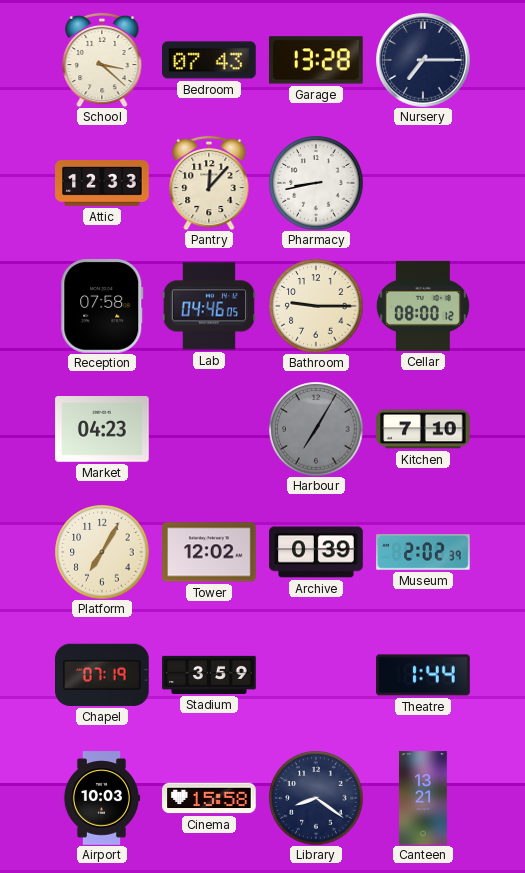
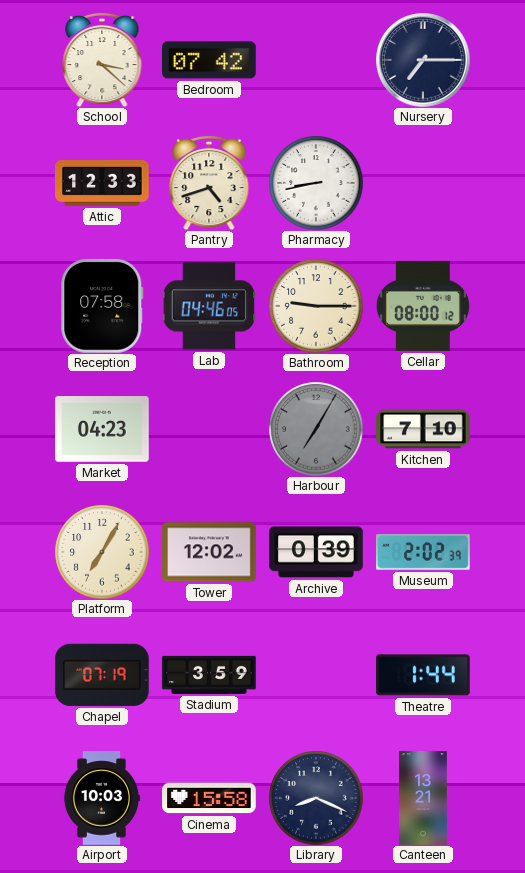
Bedroom: 07:43 -> 07:42 (209, 60)
Garage: 13:28 -> none (316, 60)
Pantry: 12:07 -> 4:42 (209, 183)
Library: 8:21 -> 8:19 (316, 798)
